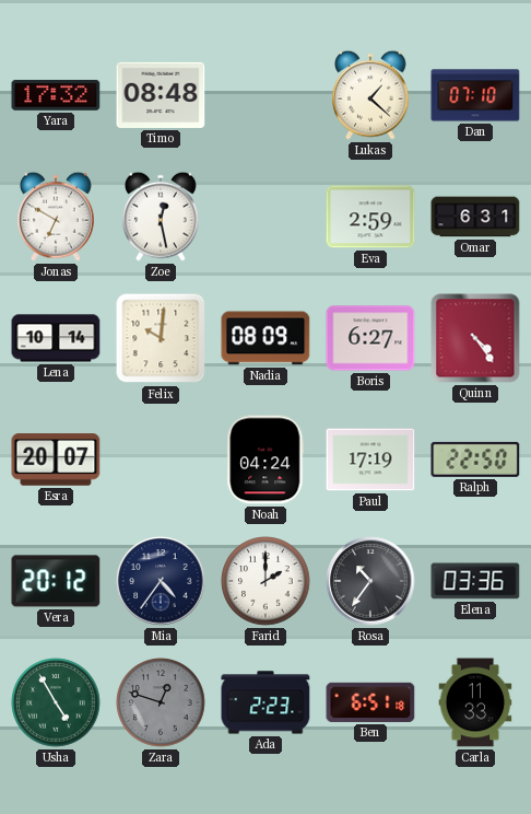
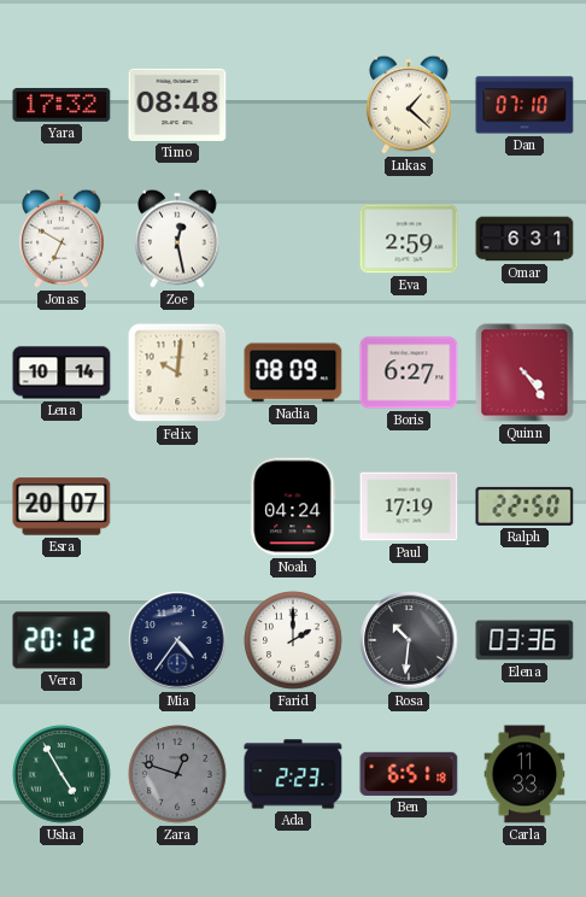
Rosa: 10:36 -> 10:31 (409, 640)
